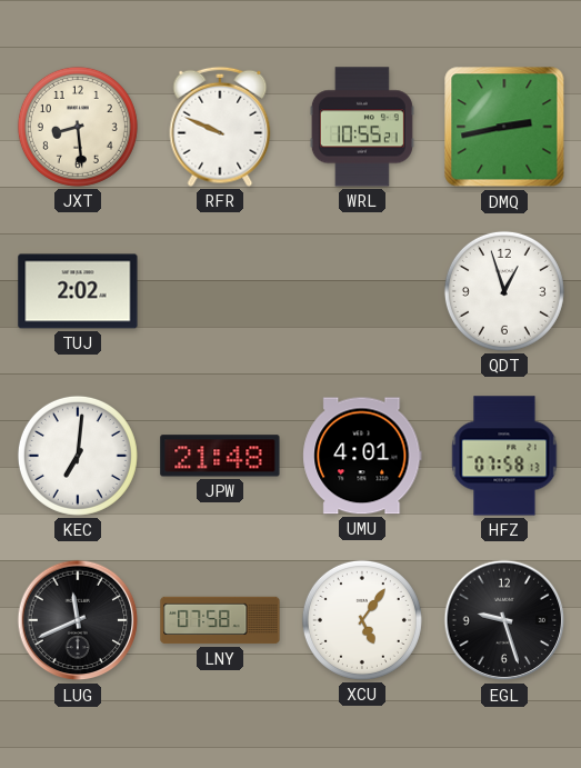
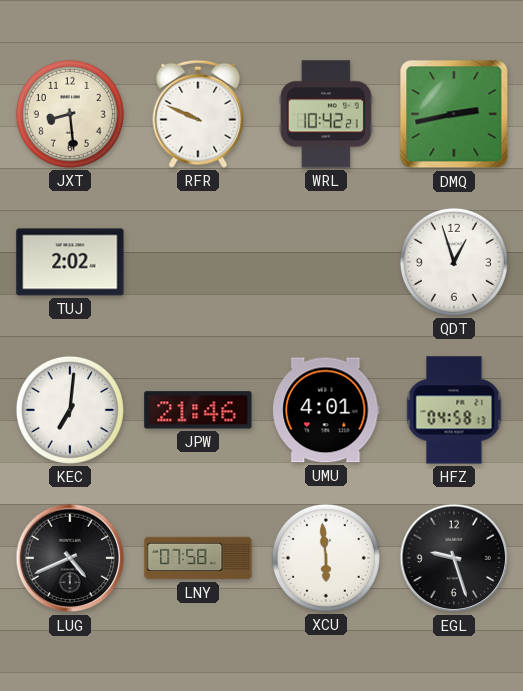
WRL: 10:55 -> 10:42 (326, 114)
JPW: 21:48 -> 21:46 (198, 410)
HFZ: 07:58 -> 04:58 (454, 410)
LUG: 11:41 -> 4:41 (70, 558)
XCU: 5:06 -> 5:59 (326, 558)
